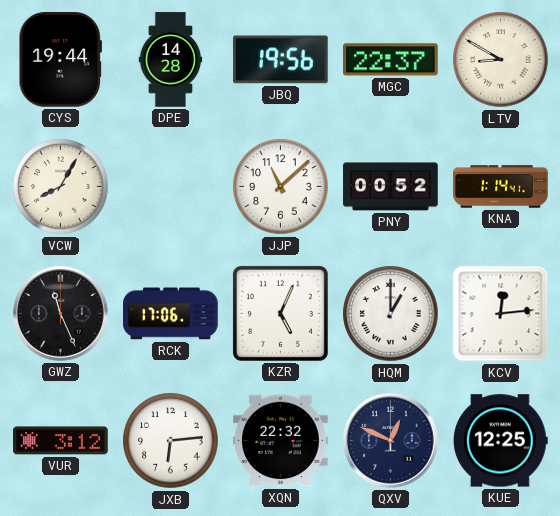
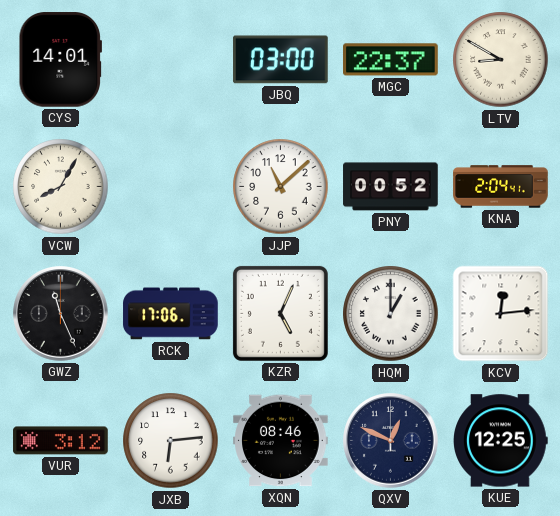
CYS: 19:44 -> 14:01 (60, 60)
DPE: 14:28 -> none (171, 60)
JBQ: 19:56 -> 03:00 (281, 60)
KNA: 1:14 -> 2:04 (501, 187)
XQN: 22:32 -> 08:46 (281, 441)
